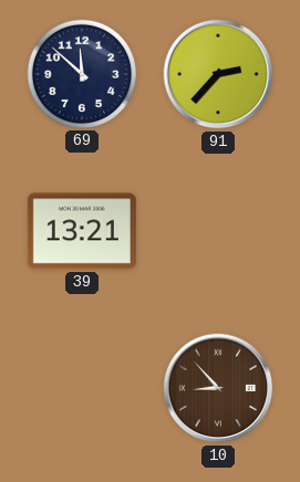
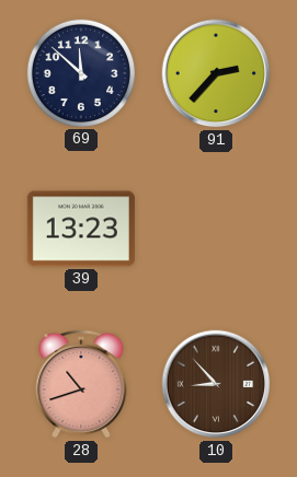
39: 13:21 -> 13:23 (81, 229)
28: none -> 10:42 (81, 384)
